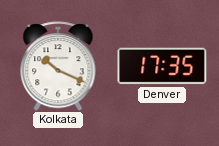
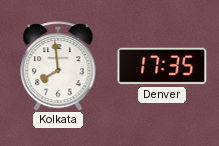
Kolkata: 10:19 -> 7:59 (58, 66)
